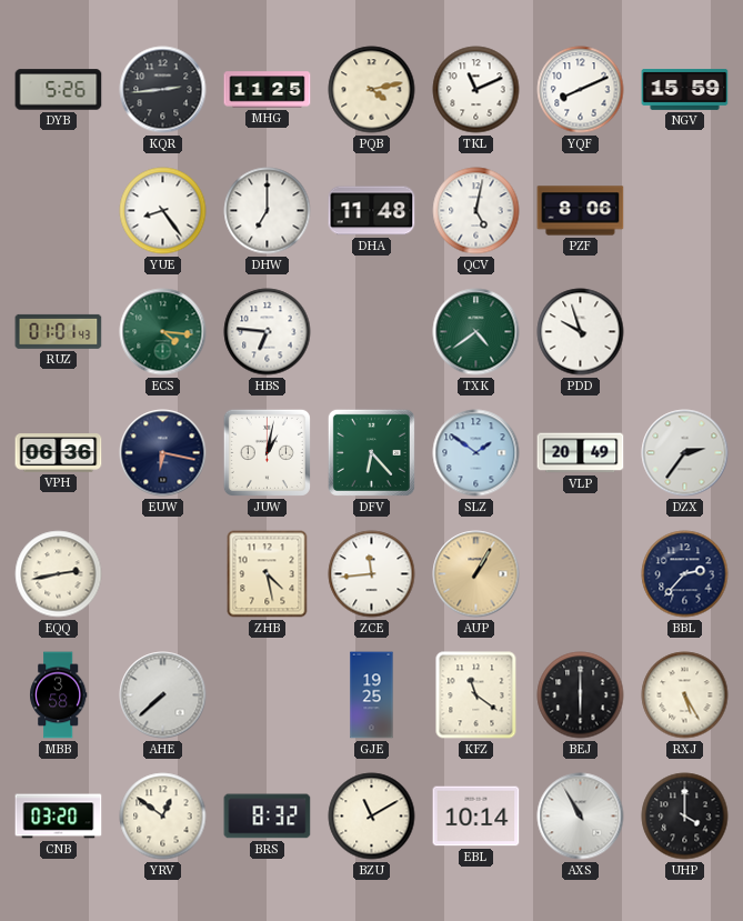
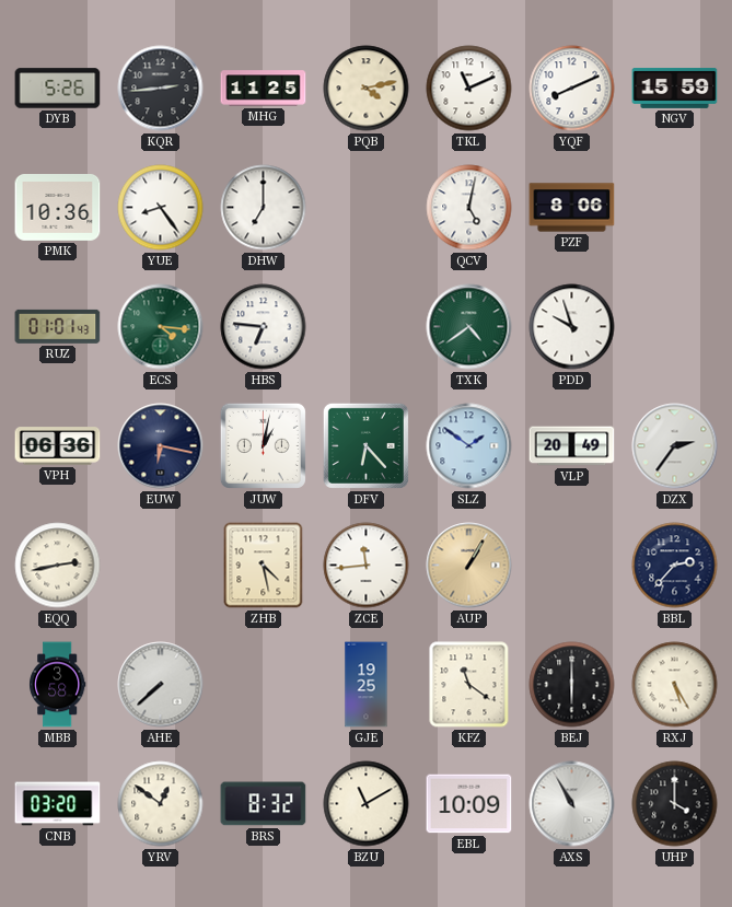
PMK: none -> 10:36 (58, 208)
DHA: 11:48 -> none (372, 211)
EBL: 10:14 -> 10:09 (469, 804)
